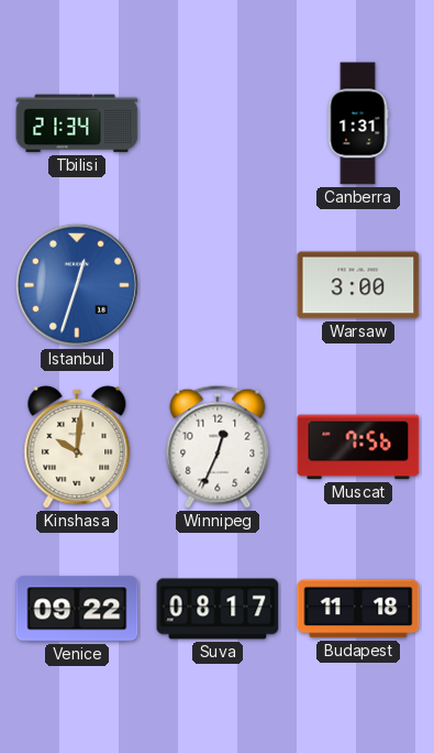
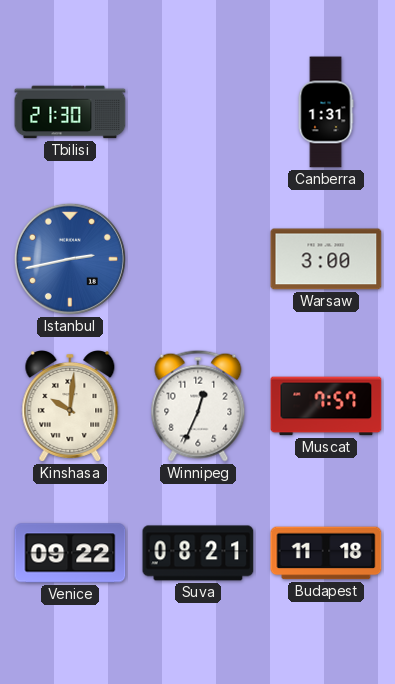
Tbilisi: 21:34 -> 21:30 (70, 112)
Istanbul: 12:33 -> 2:43 (70, 259)
Muscat: 7:56 -> 7:57 (326, 406)
Suva: 08:17 -> 08:21 (198, 553)
